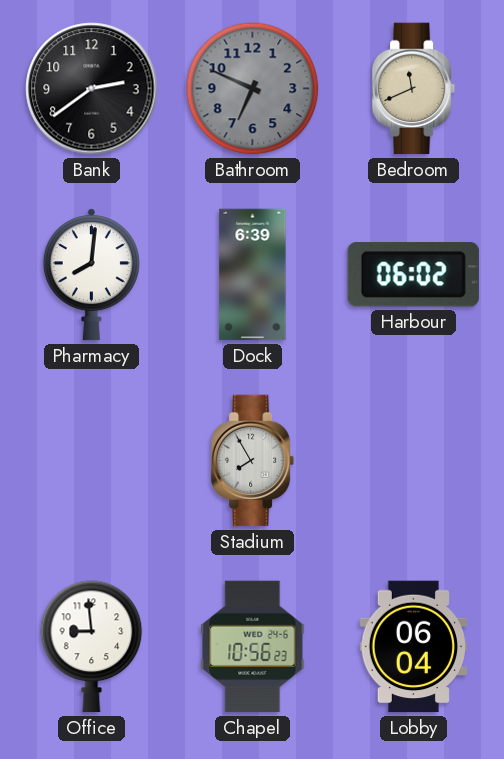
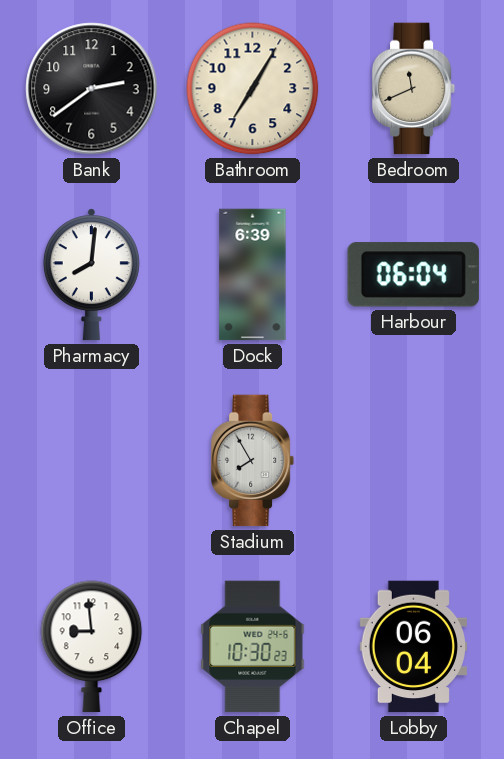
Bathroom: 6:49 -> 7:05 (253, 89)
Bathroom dial: grey -> cream (253, 89)
Harbour: 06:02 -> 06:04 (413, 275)
Chapel: 10:56 -> 10:30 (253, 647)
